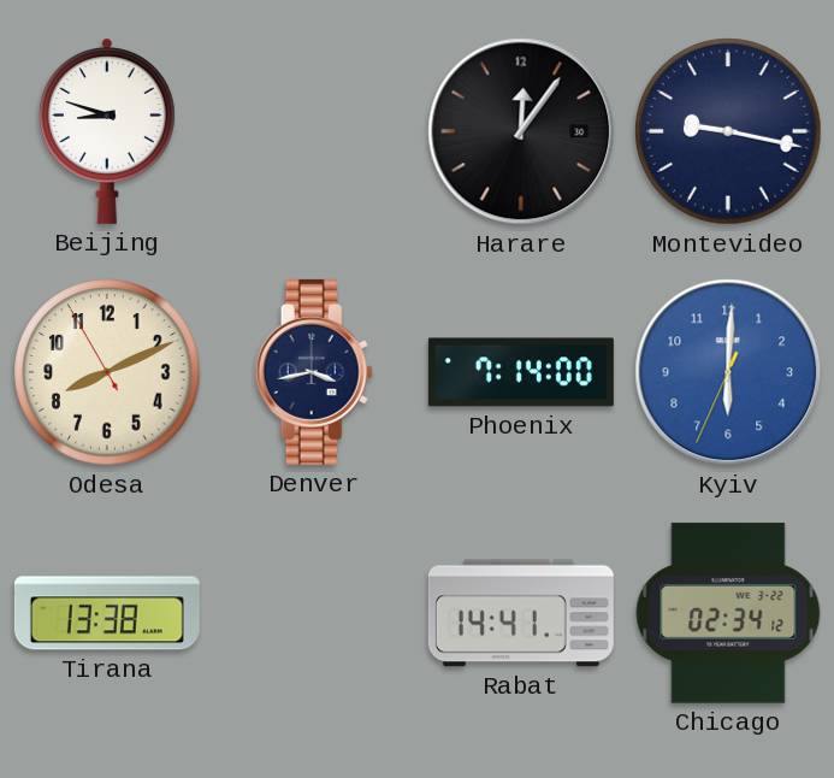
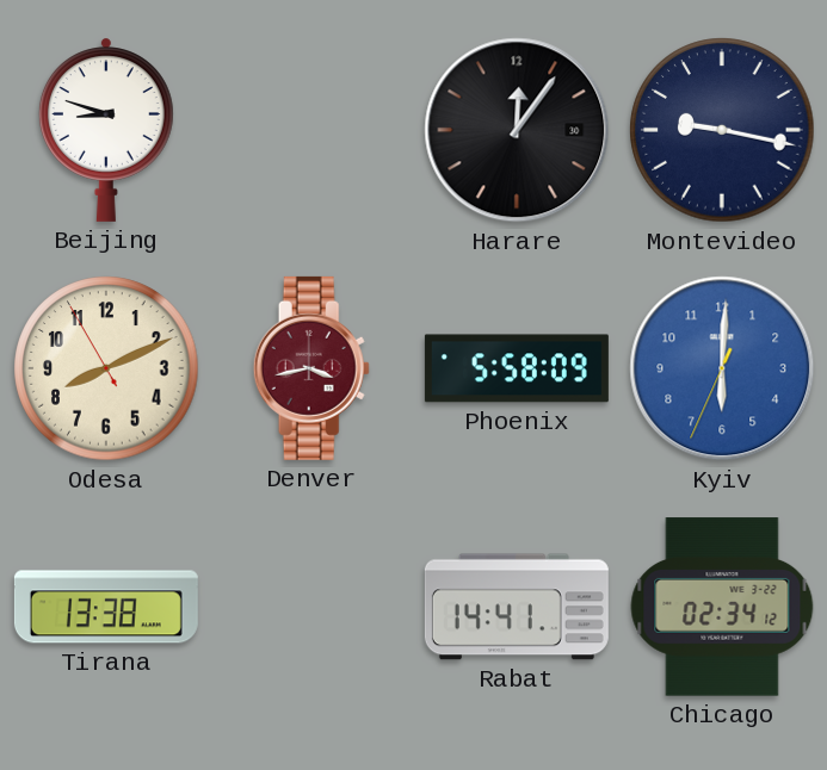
Denver dial: navy -> burgundy (311, 368)
Phoenix: 7:14 -> 5:58 (517, 368)
